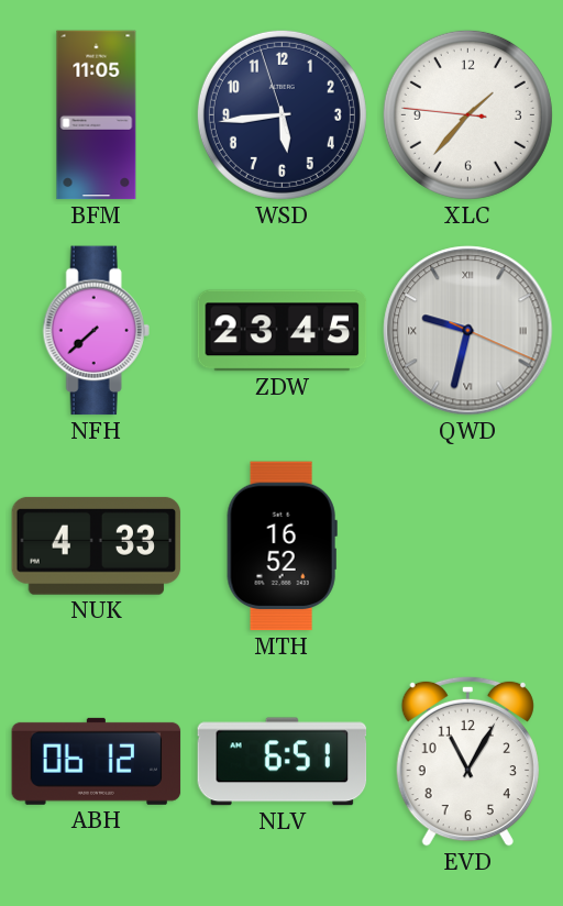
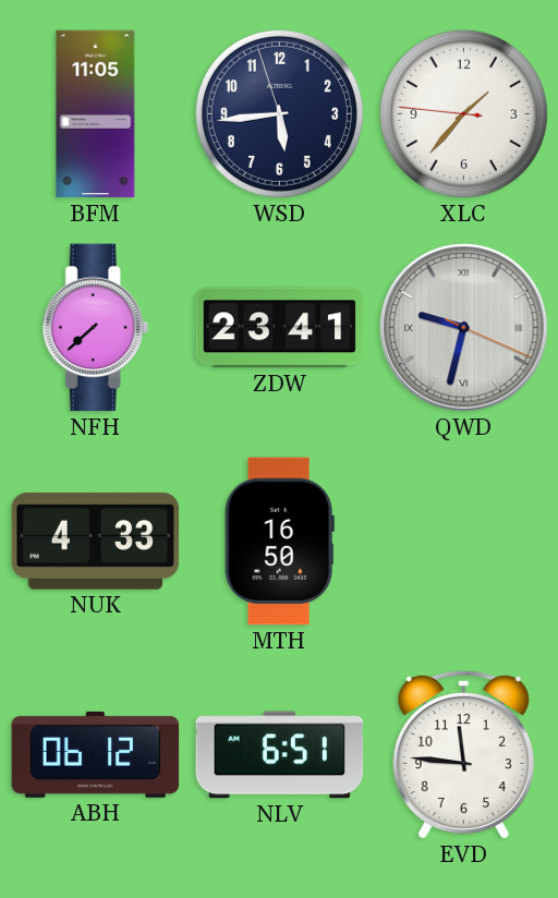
ZDW: 23:45 -> 23:41 (280, 328)
MTH: 16:52 -> 16:50 (279, 542)
EVD: 11:05 -> 11:46 (463, 754)
